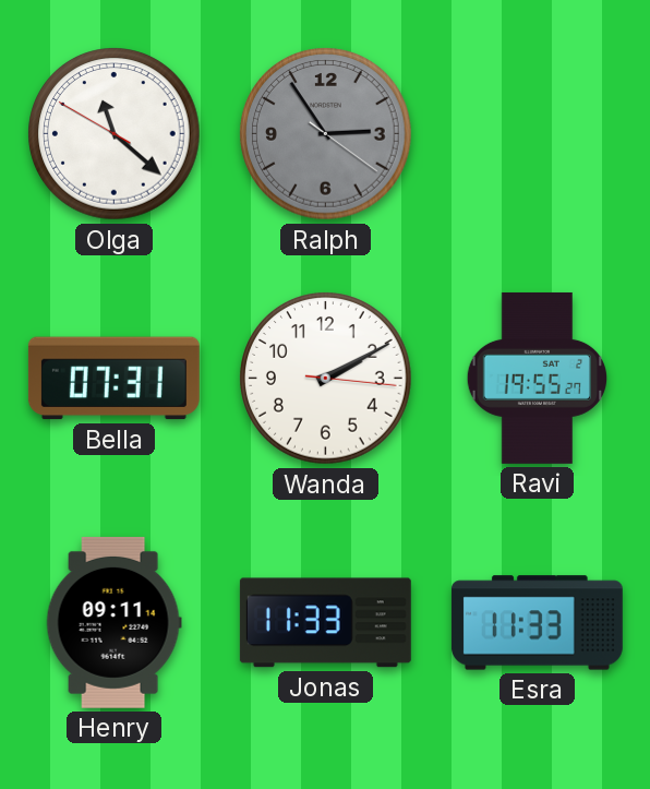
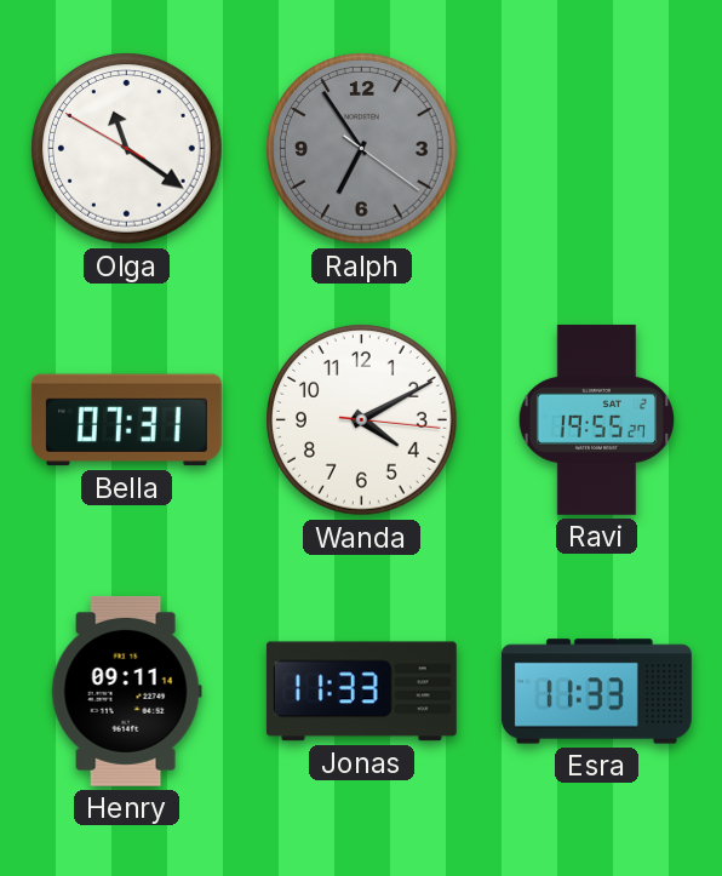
Olga: 11:21 -> 11:20 (127, 149)
Ralph: 2:54 -> 6:54 (362, 149)
Wanda: 2:10 -> 4:10 (362, 420)
